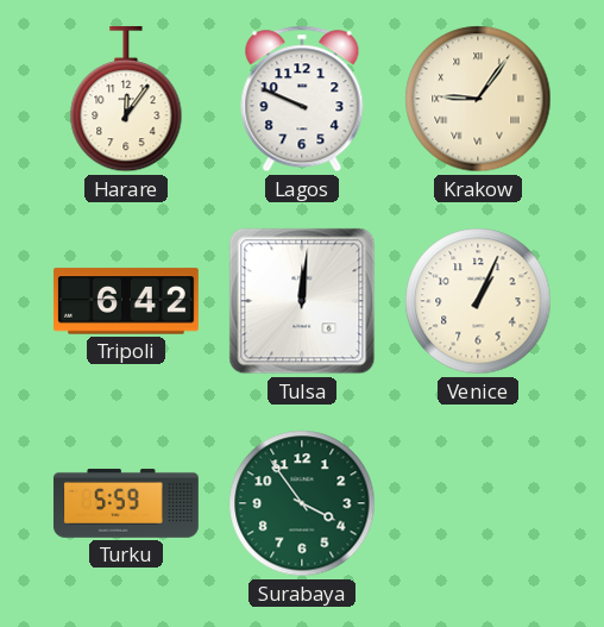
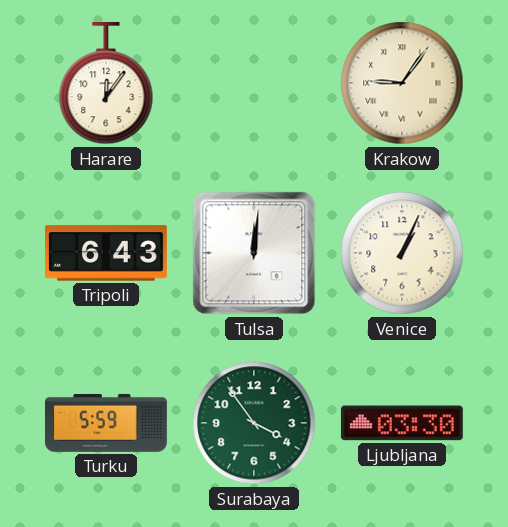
Lagos: 9:49 -> none (302, 99)
Tripoli: 6:42 -> 6:43 (106, 253)
Ljubljana: none -> 03:30 (402, 423)
